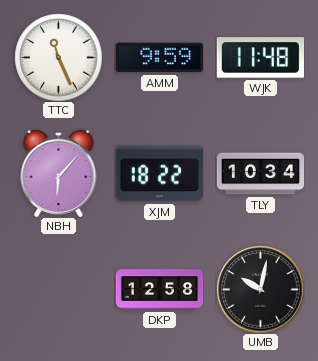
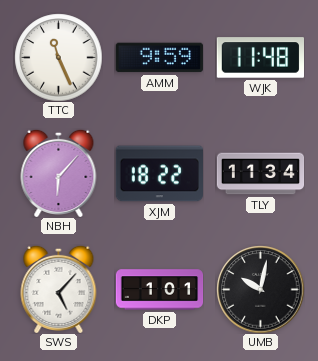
TLY: 10:34 -> 11:34 (260, 174)
SWS: none -> 5:07 (59, 289)
DKP: 12:58 -> 1:01 (159, 290)
